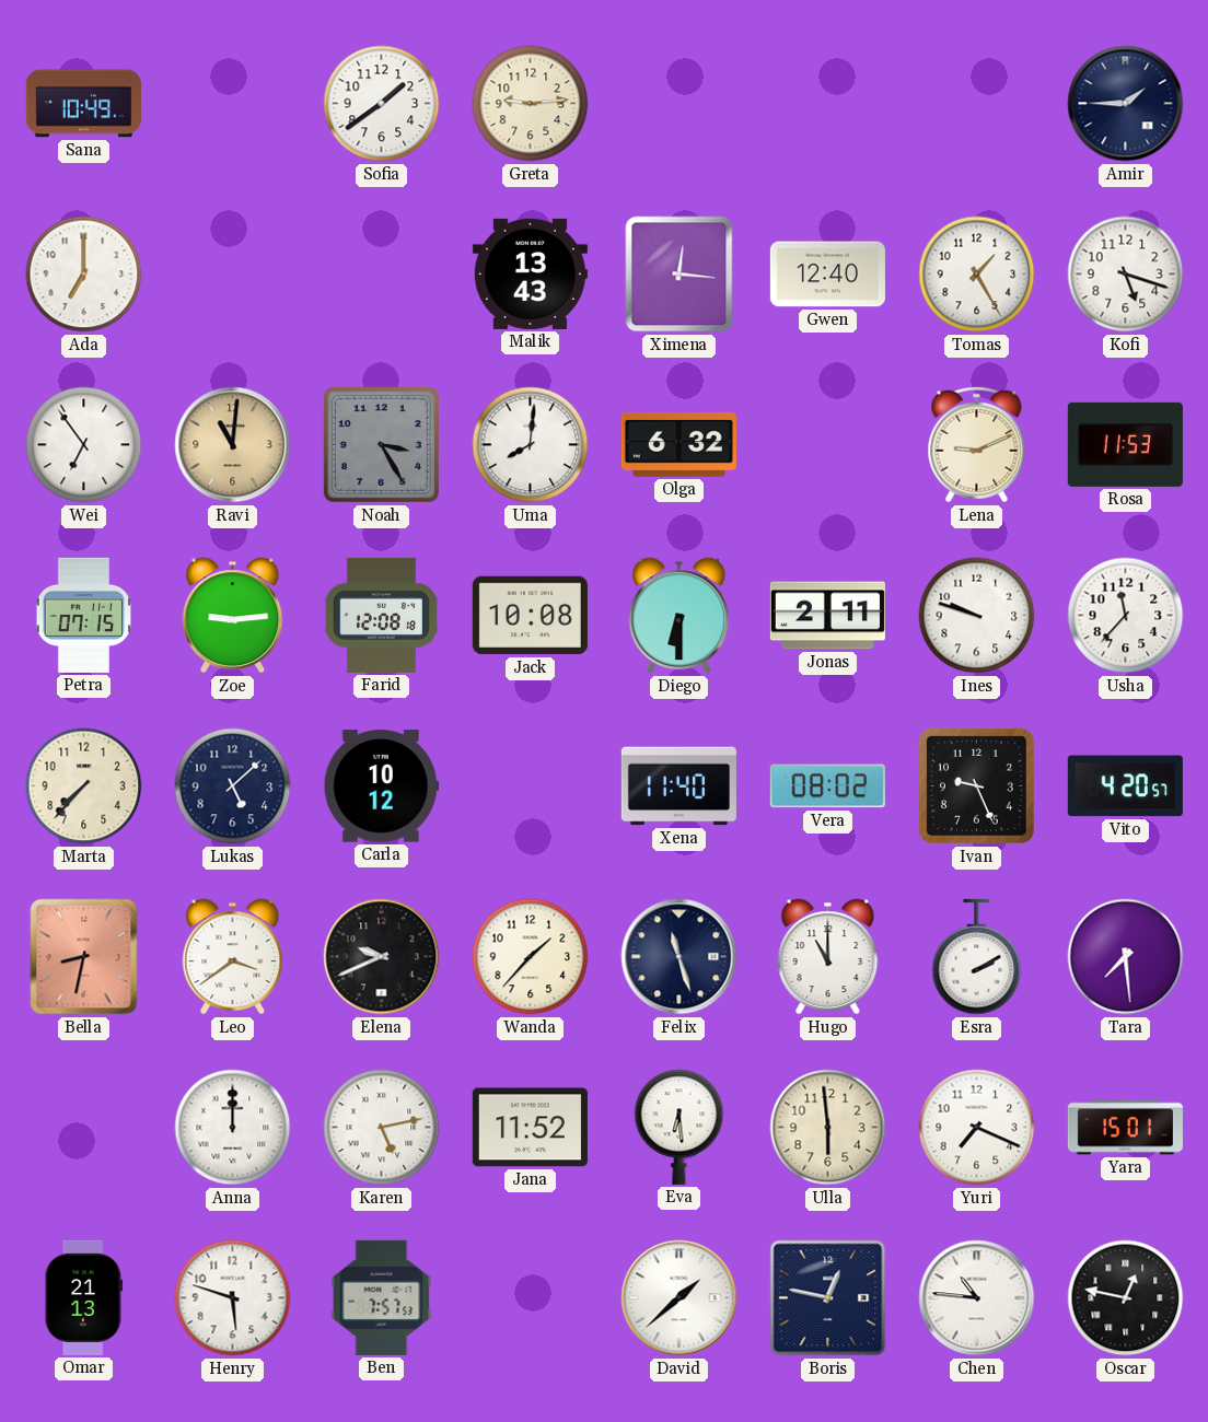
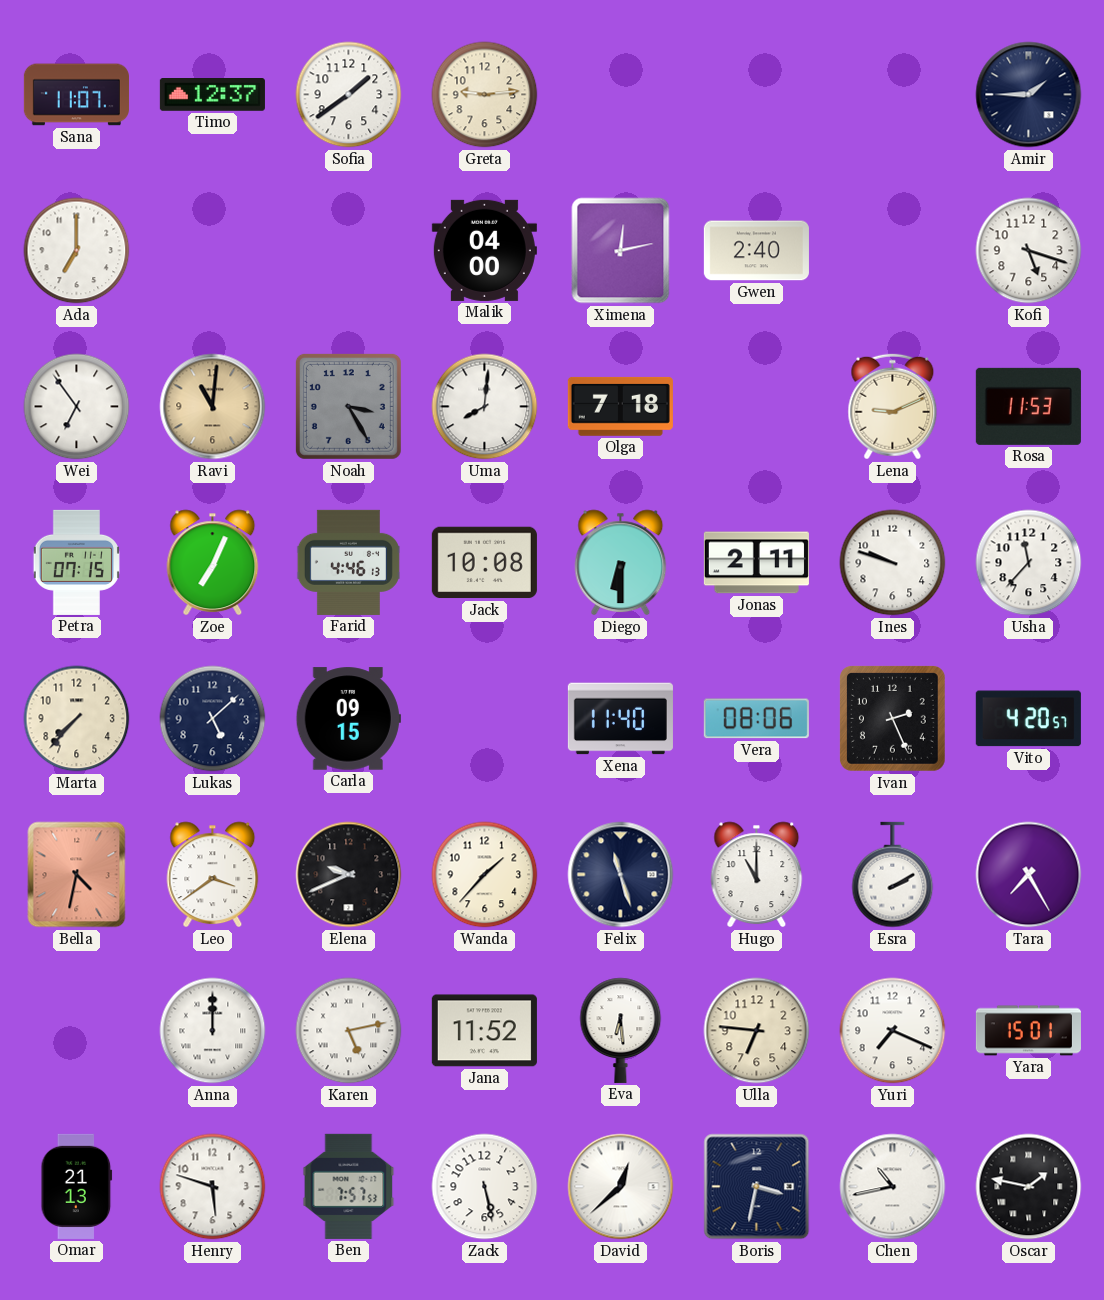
Sana: 10:49 -> 11:07 (76, 95)
Timo: none -> 12:37 (212, 95)
Malik: 13:43 -> 04:00 (484, 250)
Ximena: 12:16 -> 12:13 (621, 251)
Gwen: 12:40 -> 2:40 (756, 251)
Tomas: 1:25 -> none (977, 275)
Olga: 6:32 -> 7:18 (620, 406)
Zoe: 9:14 -> 7:04 (213, 563)
Farid: 12:08 -> 4:46 (348, 562)
Carla: 10:12 -> 09:15 (348, 719)
Vera: 08:02 -> 08:06 (756, 719)
Ivan: 9:26 -> 2:26 (893, 719)
Bella: 8:32 -> 4:32 (77, 875)
Tara: 7:29 -> 7:25 (1029, 875)
Ulla: 5:59 -> 6:46 (757, 1031)
Zack: none -> 5:28 (485, 1187)
David: 1:38 -> 12:38 (621, 1187)
Boris: 12:47 -> 3:32 (757, 1187)
Chen: 10:46 -> 10:43 (893, 1187)
Oscar: 12:47 -> 1:47 (1029, 1187)
